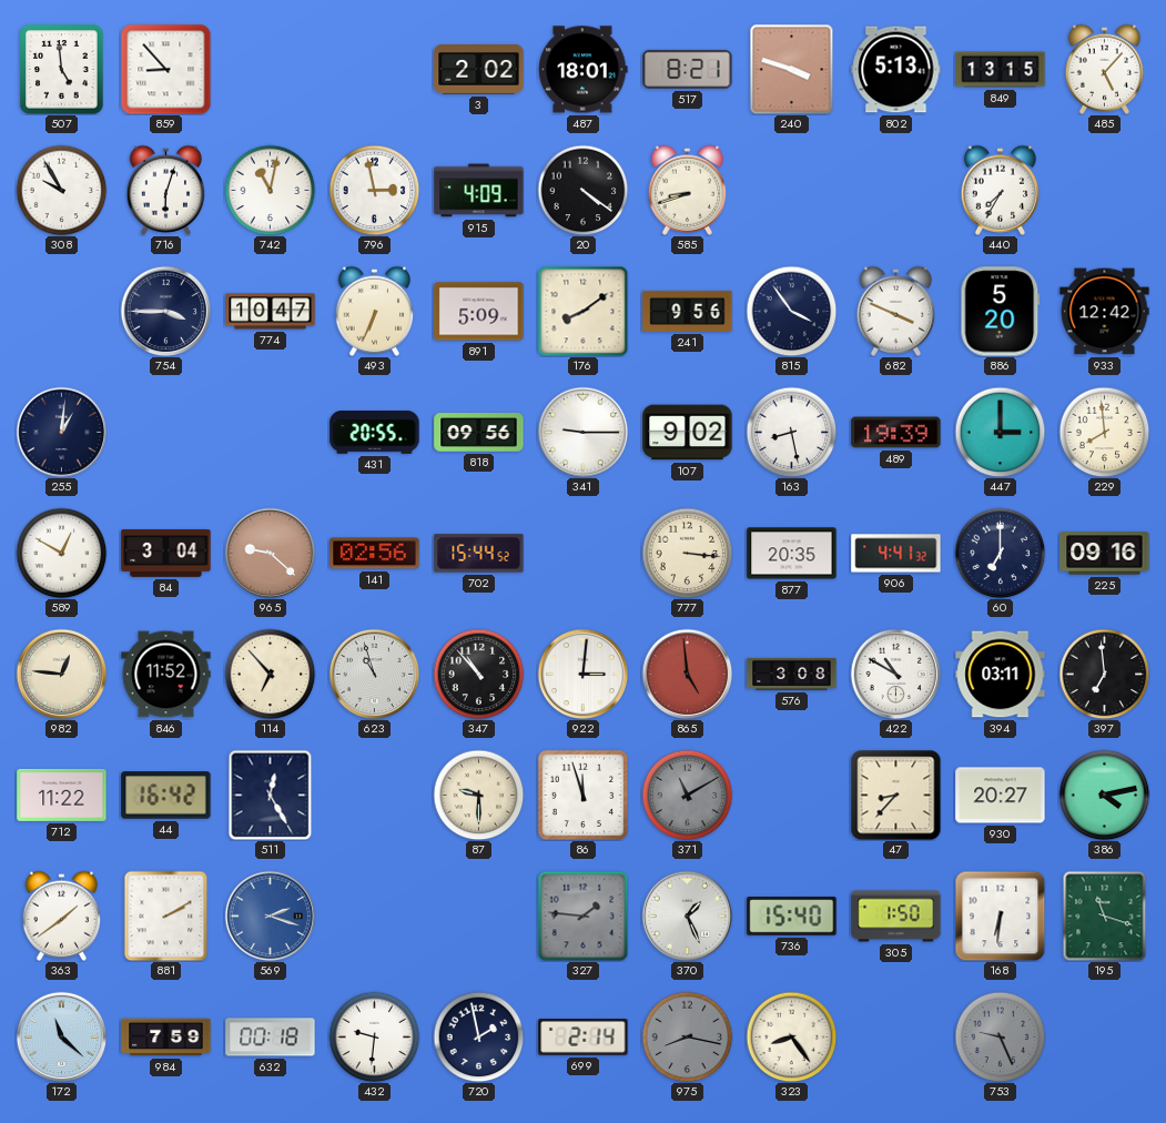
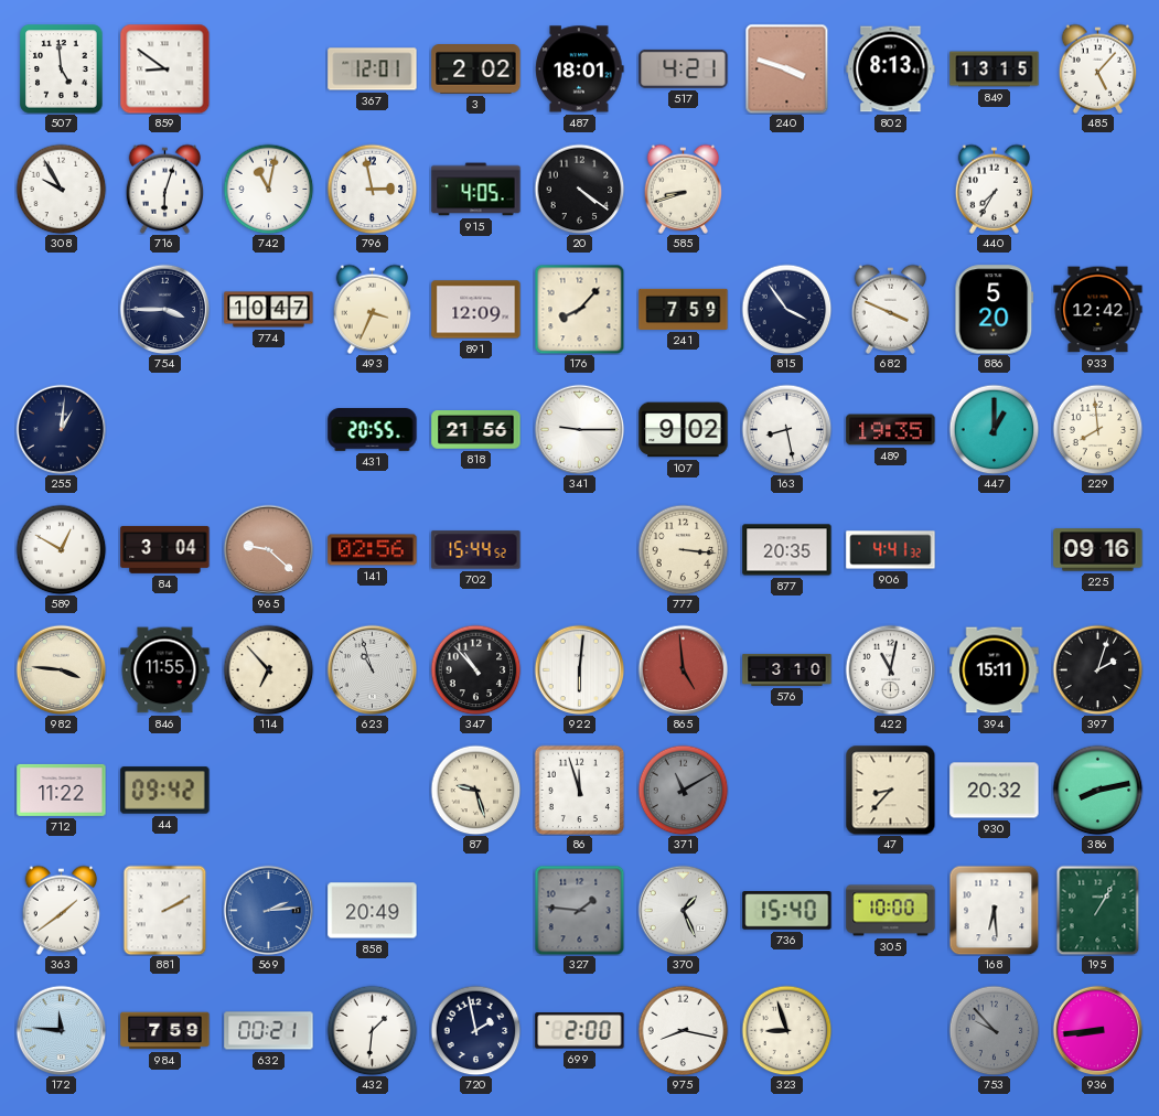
859: 8:53 -> 8:51 (164, 68)
367: none -> 12:01 (373, 69)
517: 8:21 -> 4:21 (684, 68)
802: 5:13 -> 8:13 (891, 69)
915: 4:09 -> 4:05 (476, 190)
493: 6:34 -> 3:34 (373, 309)
891: 5:09 -> 12:09 (476, 310)
176: 8:09 -> 8:07 (579, 309)
241: 9:56 -> 7:59 (684, 309)
818: 09:56 -> 21:56 (476, 430)
489: 19:39 -> 19:35 (891, 430)
447: 3:00 -> 1:00 (994, 429)
60: 7:00 -> none (1000, 553)
982: 12:46 -> 3:46 (61, 669)
846: 11:52 -> 11:55 (165, 670)
922: 3:01 -> 6:01 (579, 669)
576: 3:08 -> 3:10 (787, 669)
422: 10:50 -> 11:02 (890, 669)
394: 03:11 -> 15:11 (995, 670)
397: 6:59 -> 2:03 (1097, 669)
44: 16:42 -> 09:42 (165, 791)
511: 12:25 -> none (271, 795)
87: 9:30 -> 9:27 (475, 790)
930: 20:27 -> 20:32 (995, 791)
386: 4:13 -> 8:13 (1097, 790)
569: 2:18 -> 2:14 (268, 910)
858: none -> 20:49 (373, 911)
305: 1:50 -> 10:00 (891, 911)
168: 6:31 -> 6:29 (994, 910)
195: 11:18 -> 1:05 (1098, 910)
172: 11:22 -> 11:46 (61, 1030)
632: 00:18 -> 00:21 (269, 1031)
432: 9:31 -> 1:31 (372, 1030)
699: 2:14 -> 2:00 (580, 1031)
975 dial: grey -> white (683, 1030)
323: 8:24 -> 8:57 (786, 1030)
753: 9:26 -> 9:53 (994, 1030)
936: none -> 8:44 (1097, 1030)
